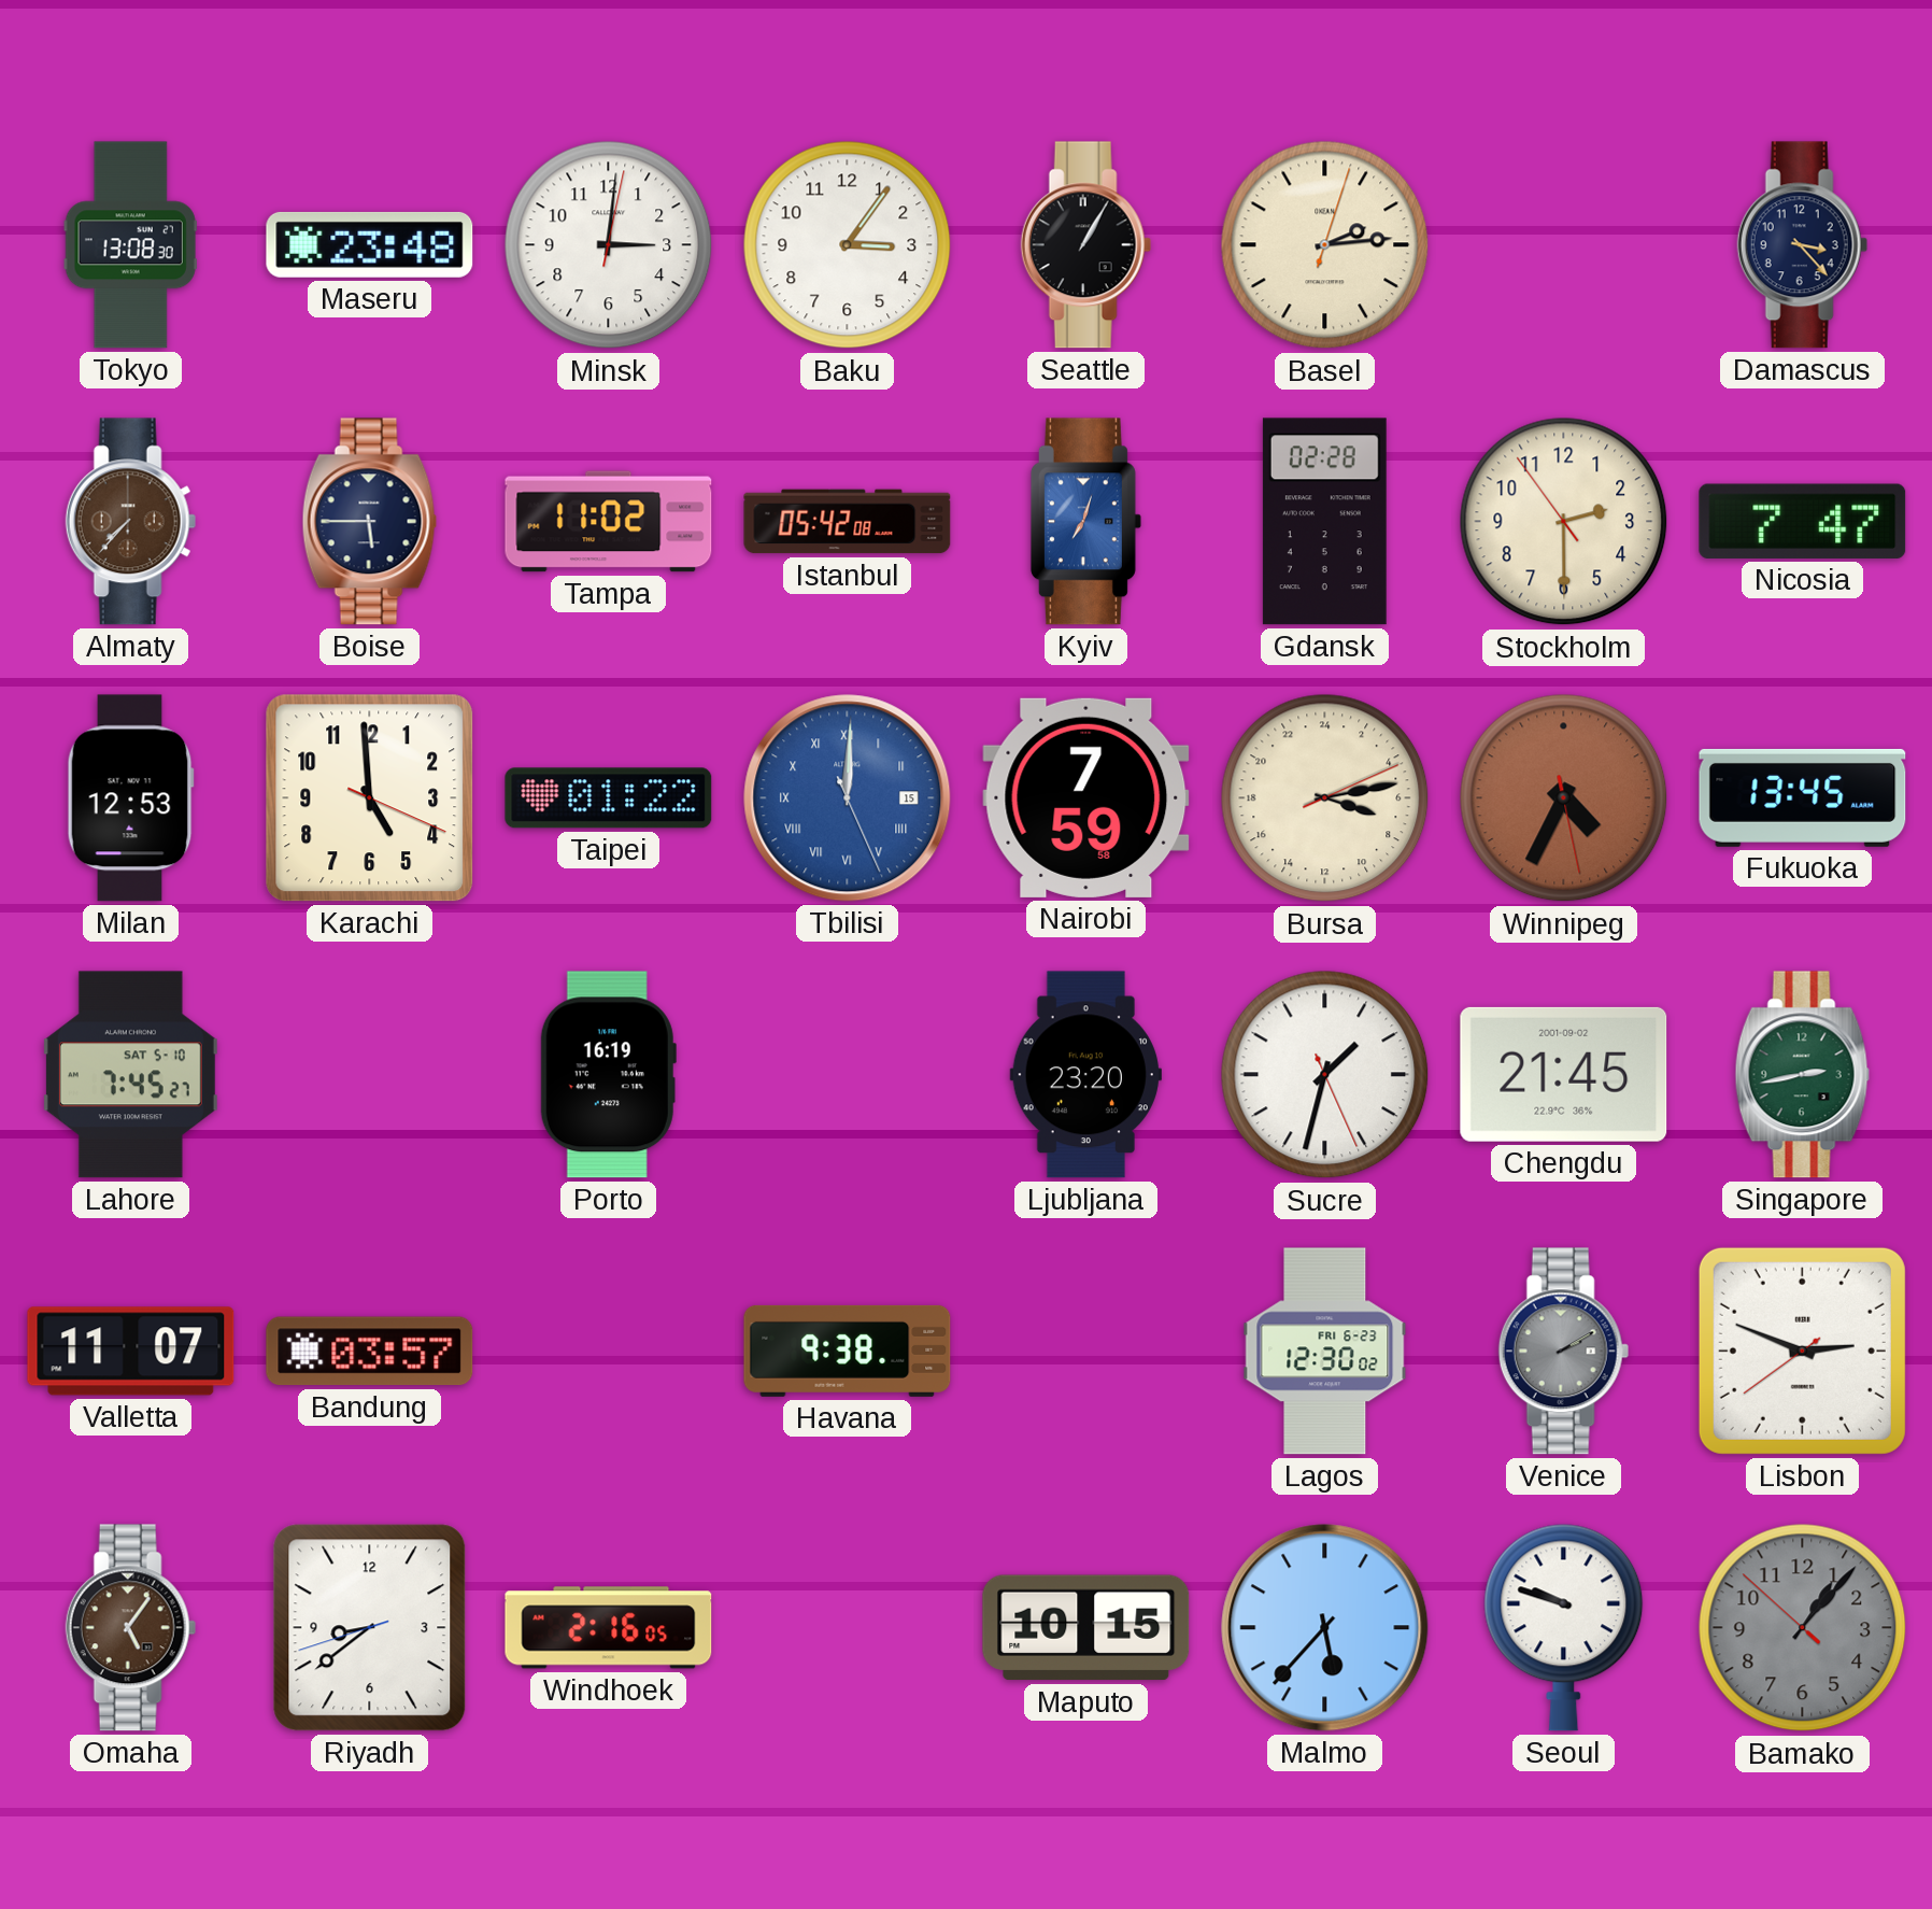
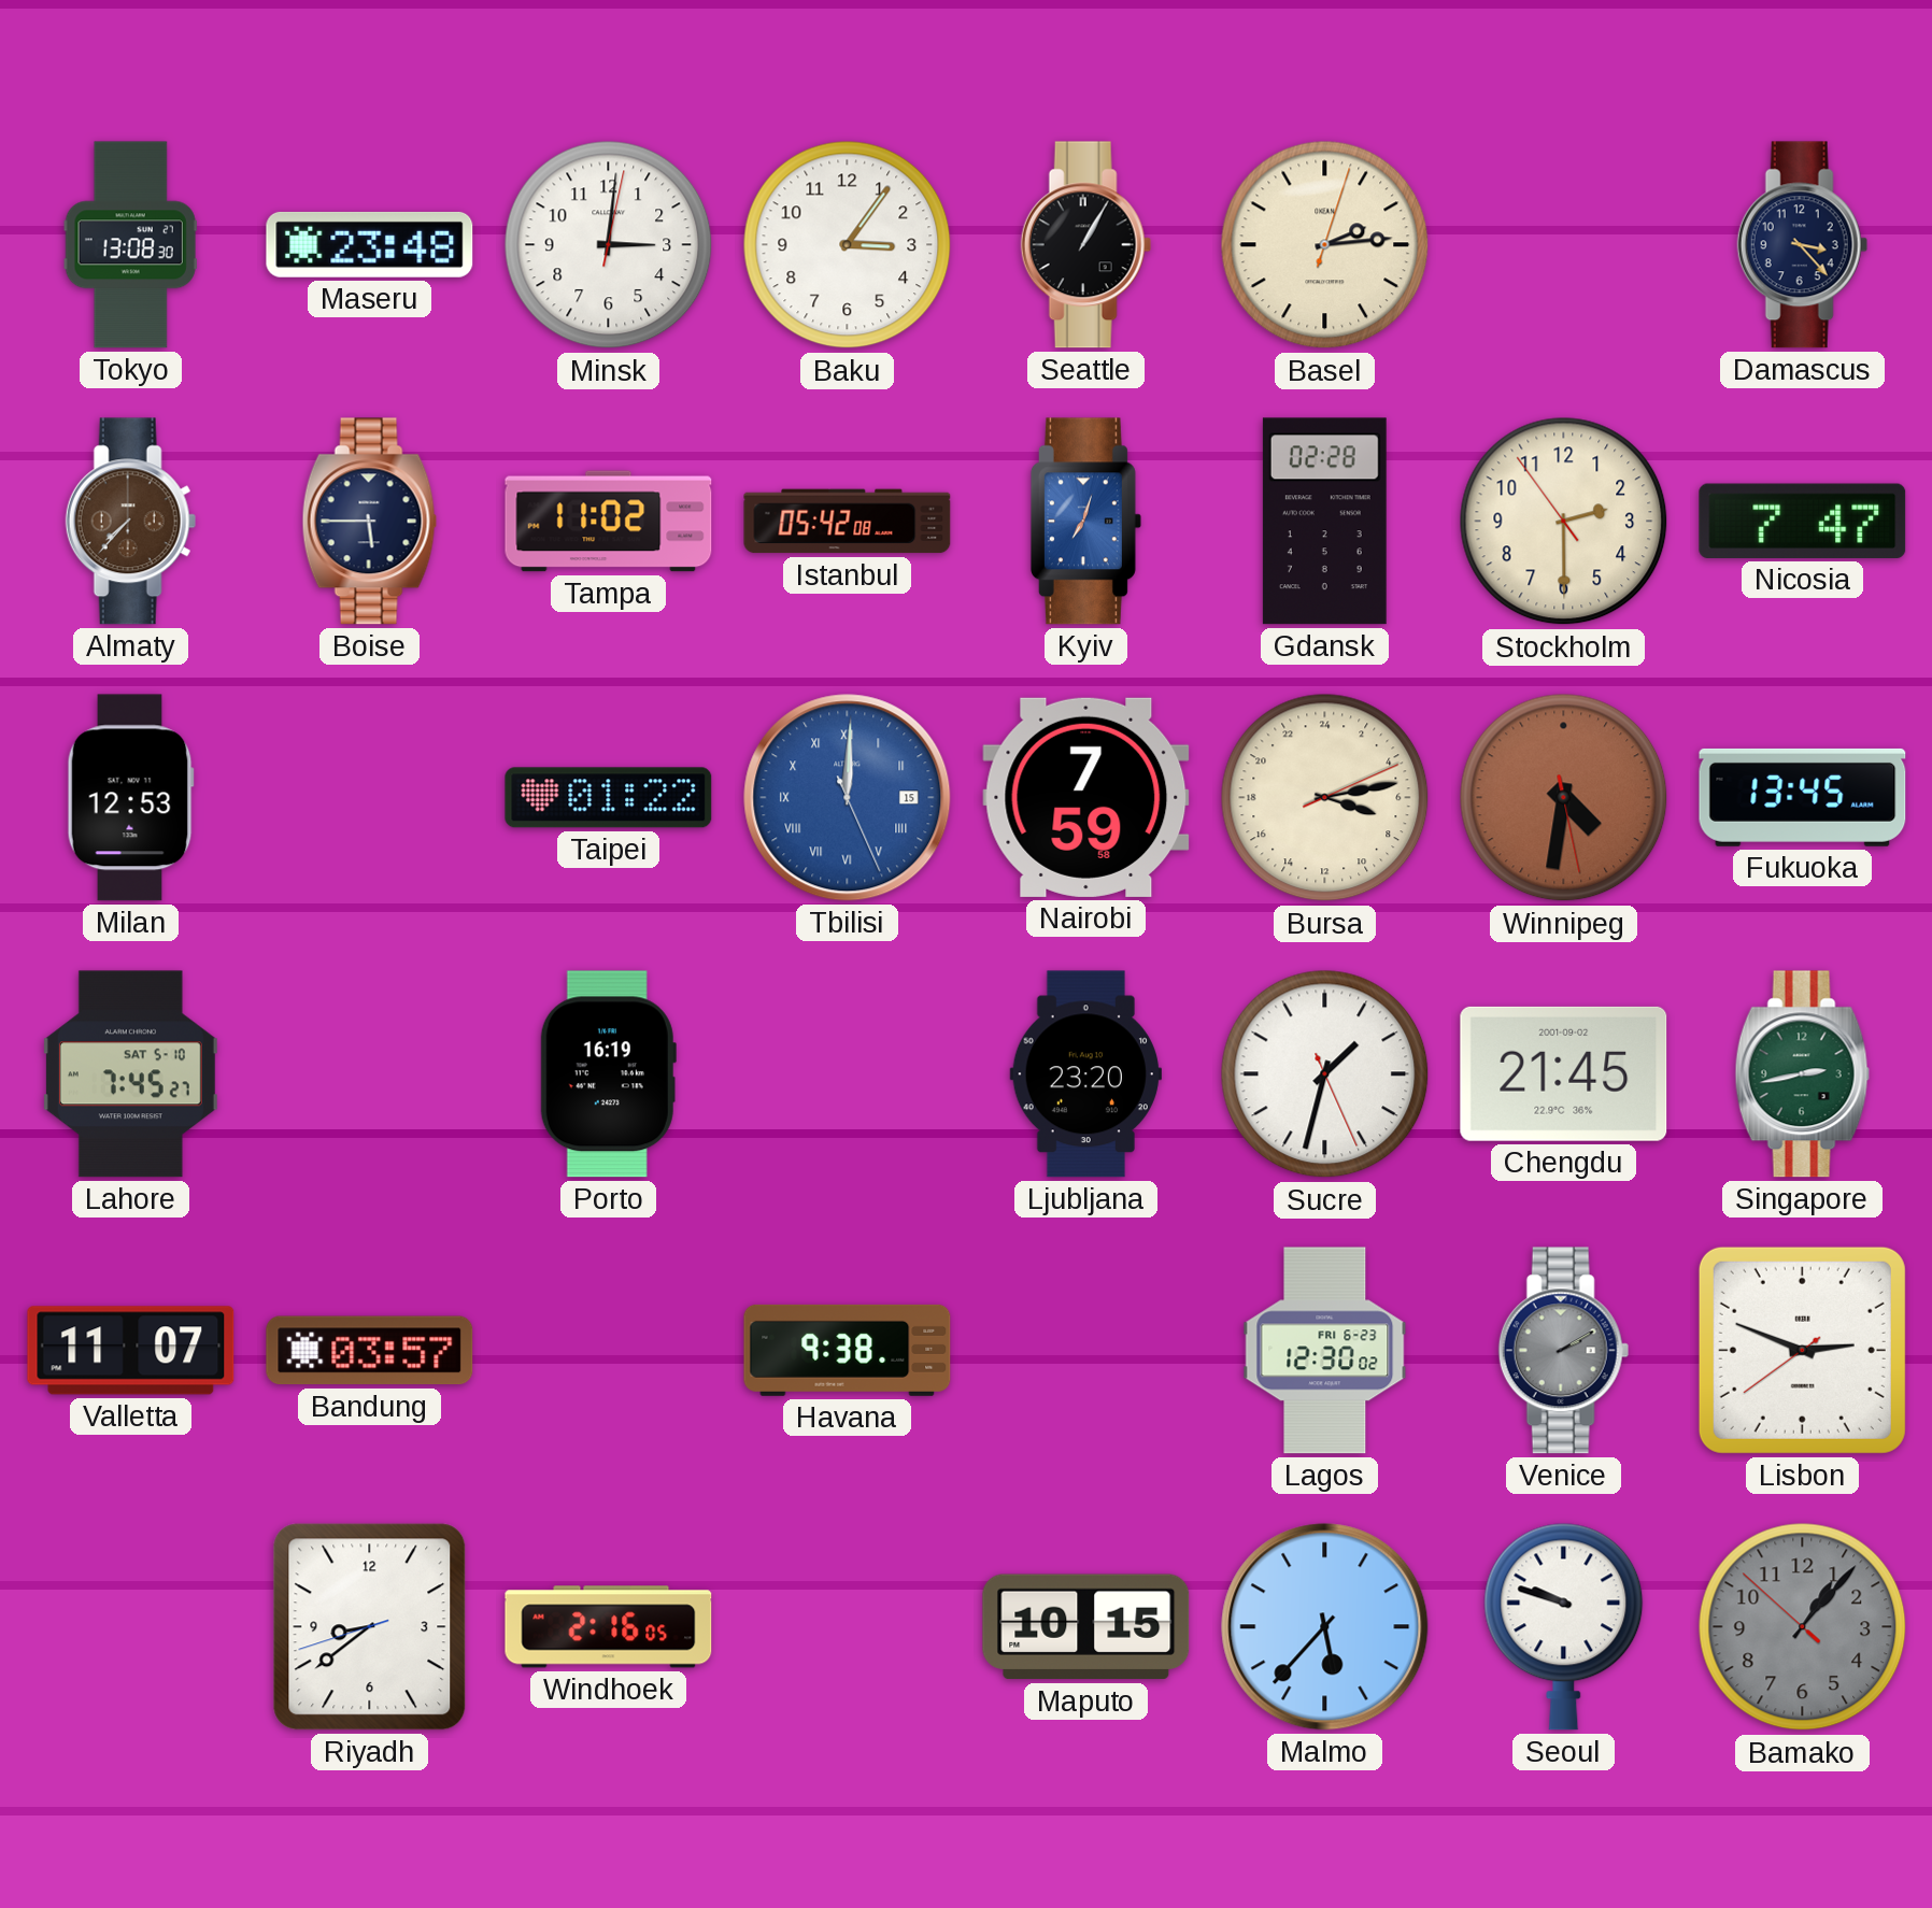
Karachi: 4:59 -> none (370, 798)
Winnipeg: 4:34 -> 4:31 (1564, 798)
Omaha: 5:06 -> none (130, 1628)
